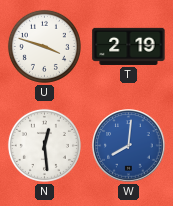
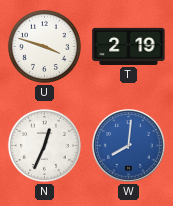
N: 12:29 -> 12:34 (44, 145)
